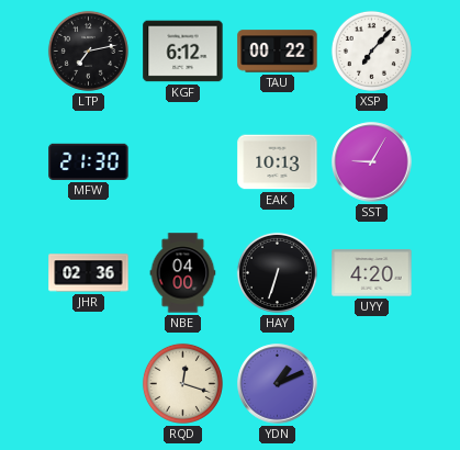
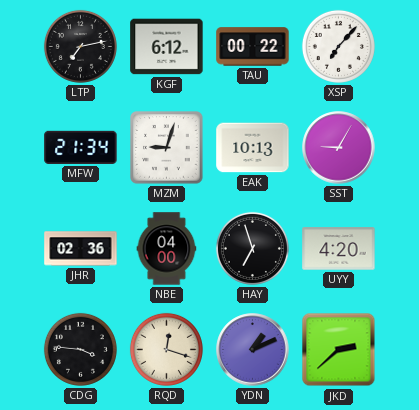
MFW: 21:30 -> 21:34 (81, 147)
MZM: none -> 9:03 (167, 148)
HAY: 6:33 -> 6:57 (252, 248)
CDG: none -> 3:46 (80, 349)
JKD: none -> 2:38 (339, 350)
